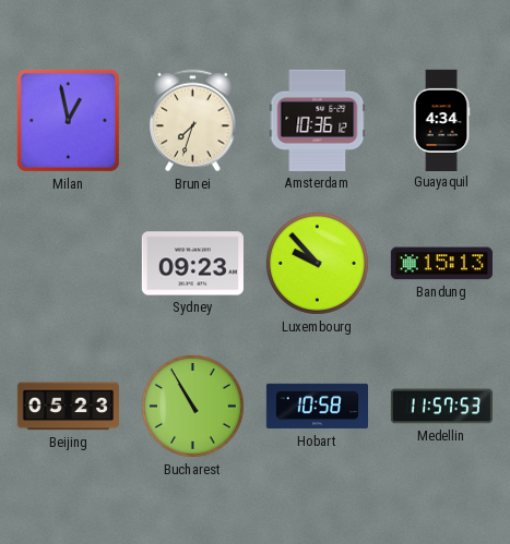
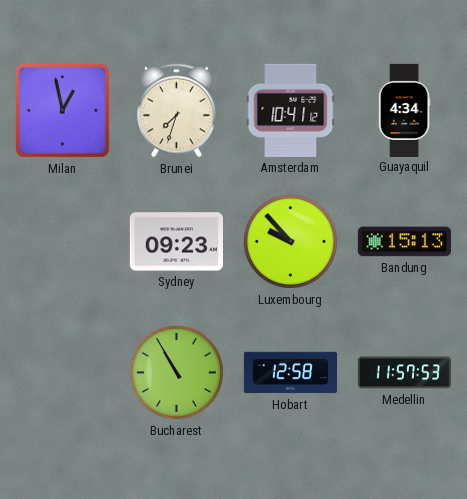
Amsterdam: 10:36 -> 10:41 (291, 110)
Beijing: 05:23 -> none (68, 407)
Hobart: 10:58 -> 12:58 (290, 373)
